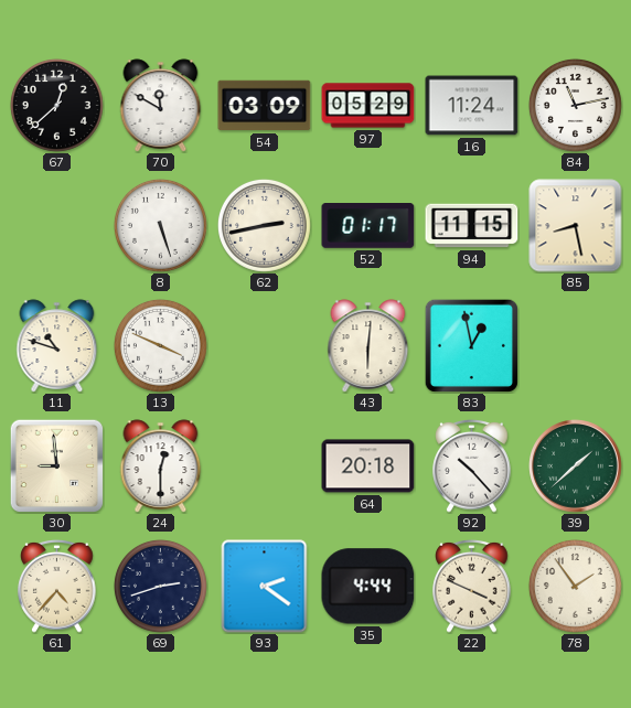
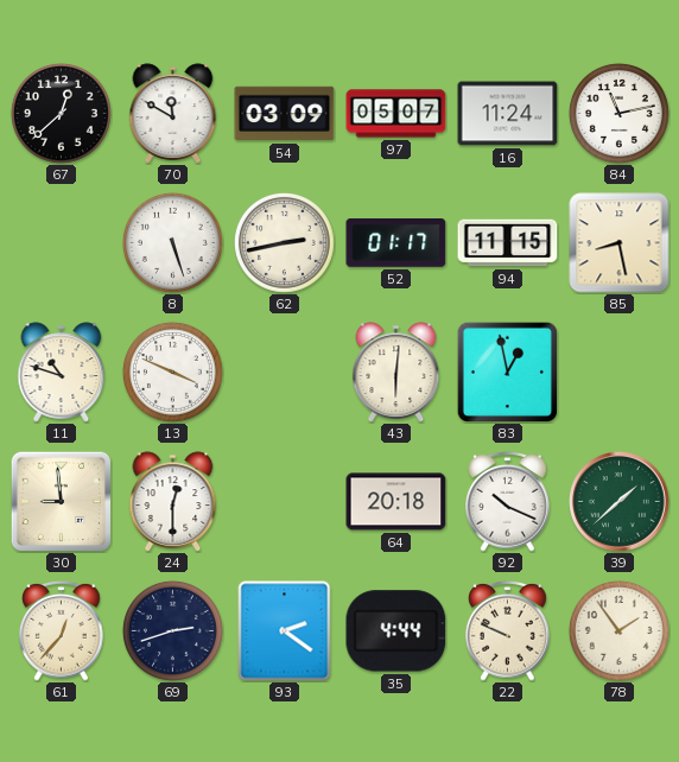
97: 05:29 -> 05:07 (396, 114)
92: 10:23 -> 10:19 (508, 501)
61: 4:37 -> 12:37 (62, 630)
22: 3:49 -> 9:49 (508, 630)
